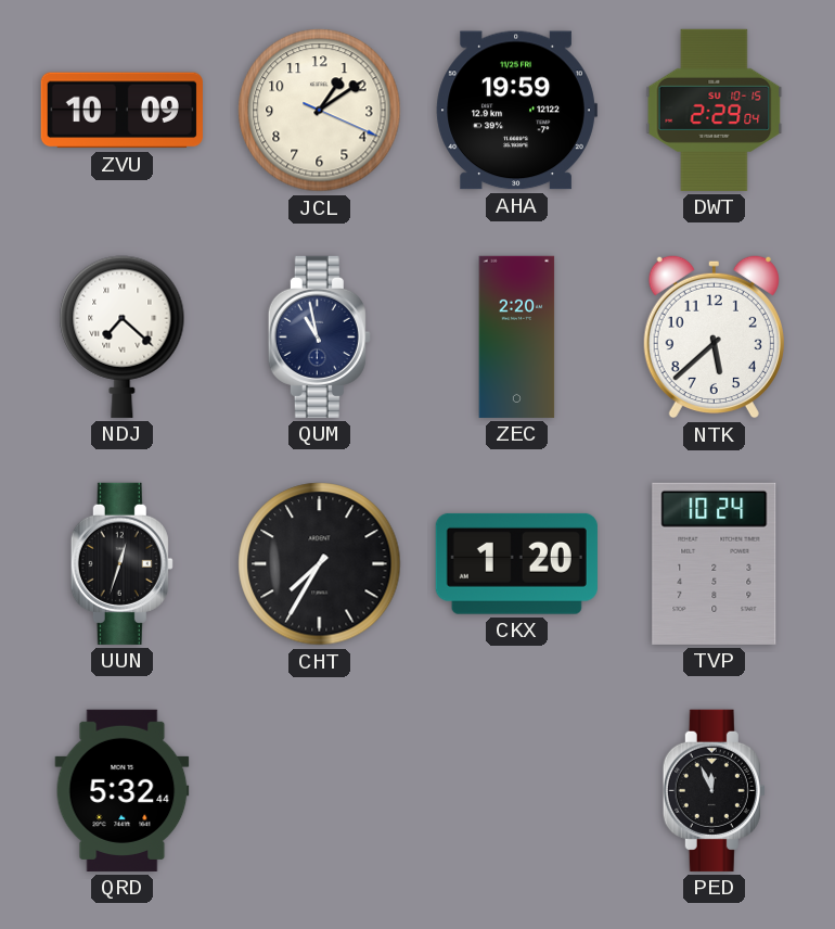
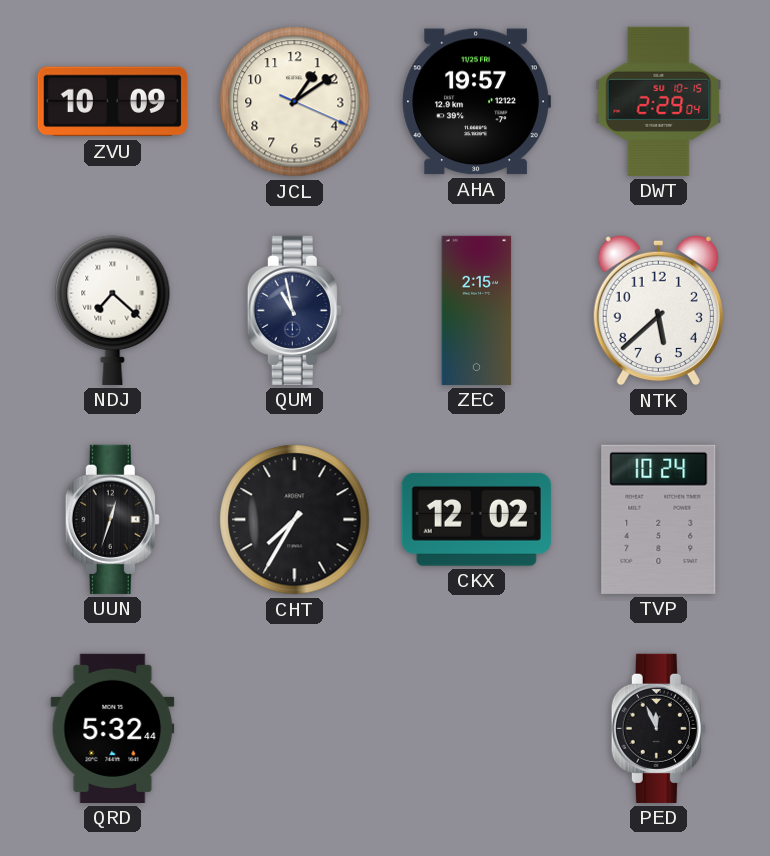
AHA: 19:59 -> 19:57 (476, 102)
ZEC: 2:20 -> 2:15 (477, 310)
CKX: 1:20 -> 12:02 (476, 519)
